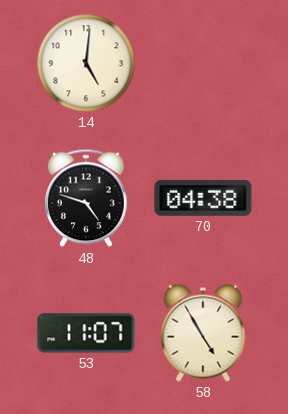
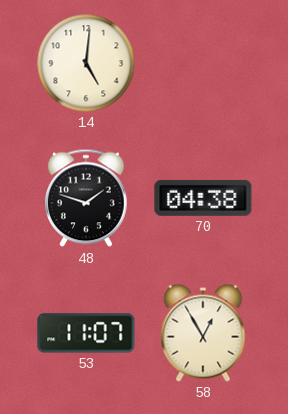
48: 4:48 -> 1:48 (87, 198)
58: 4:55 -> 12:55 (203, 333)
